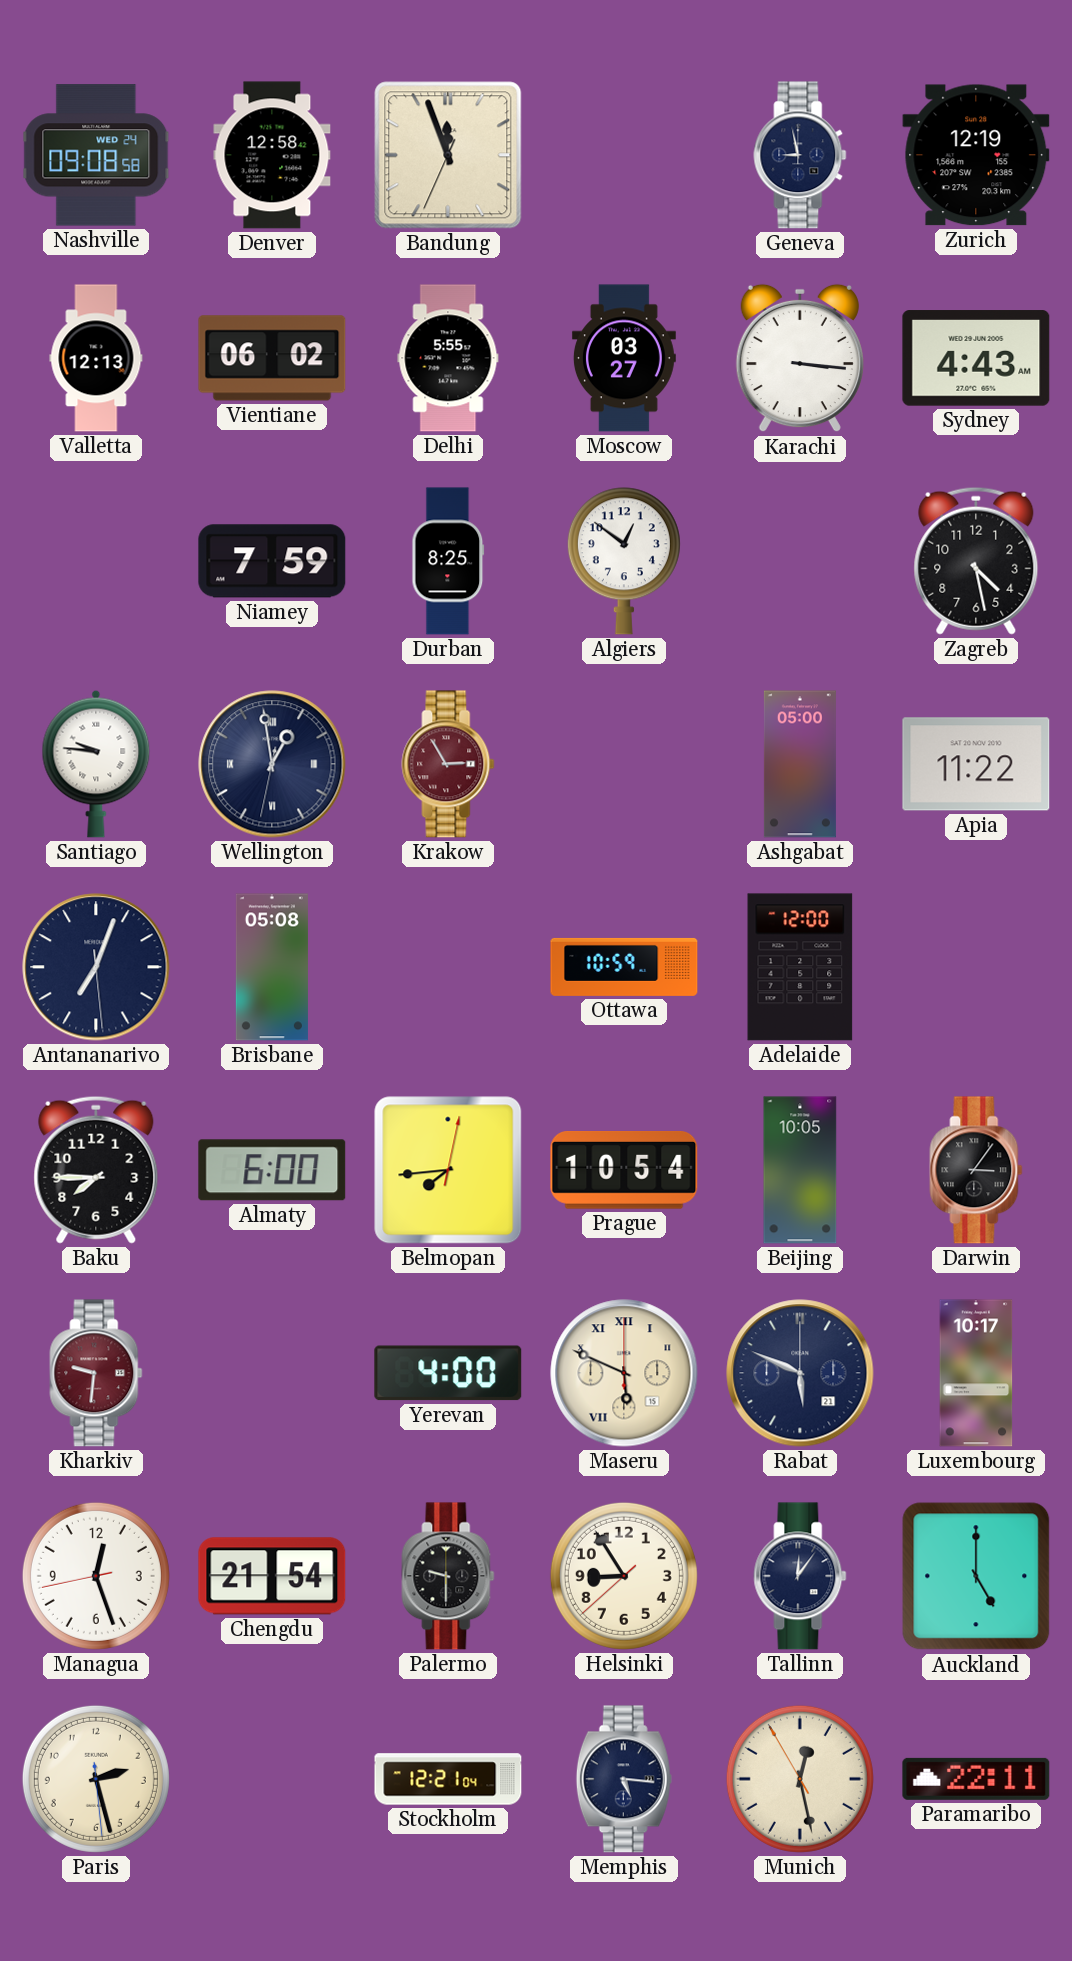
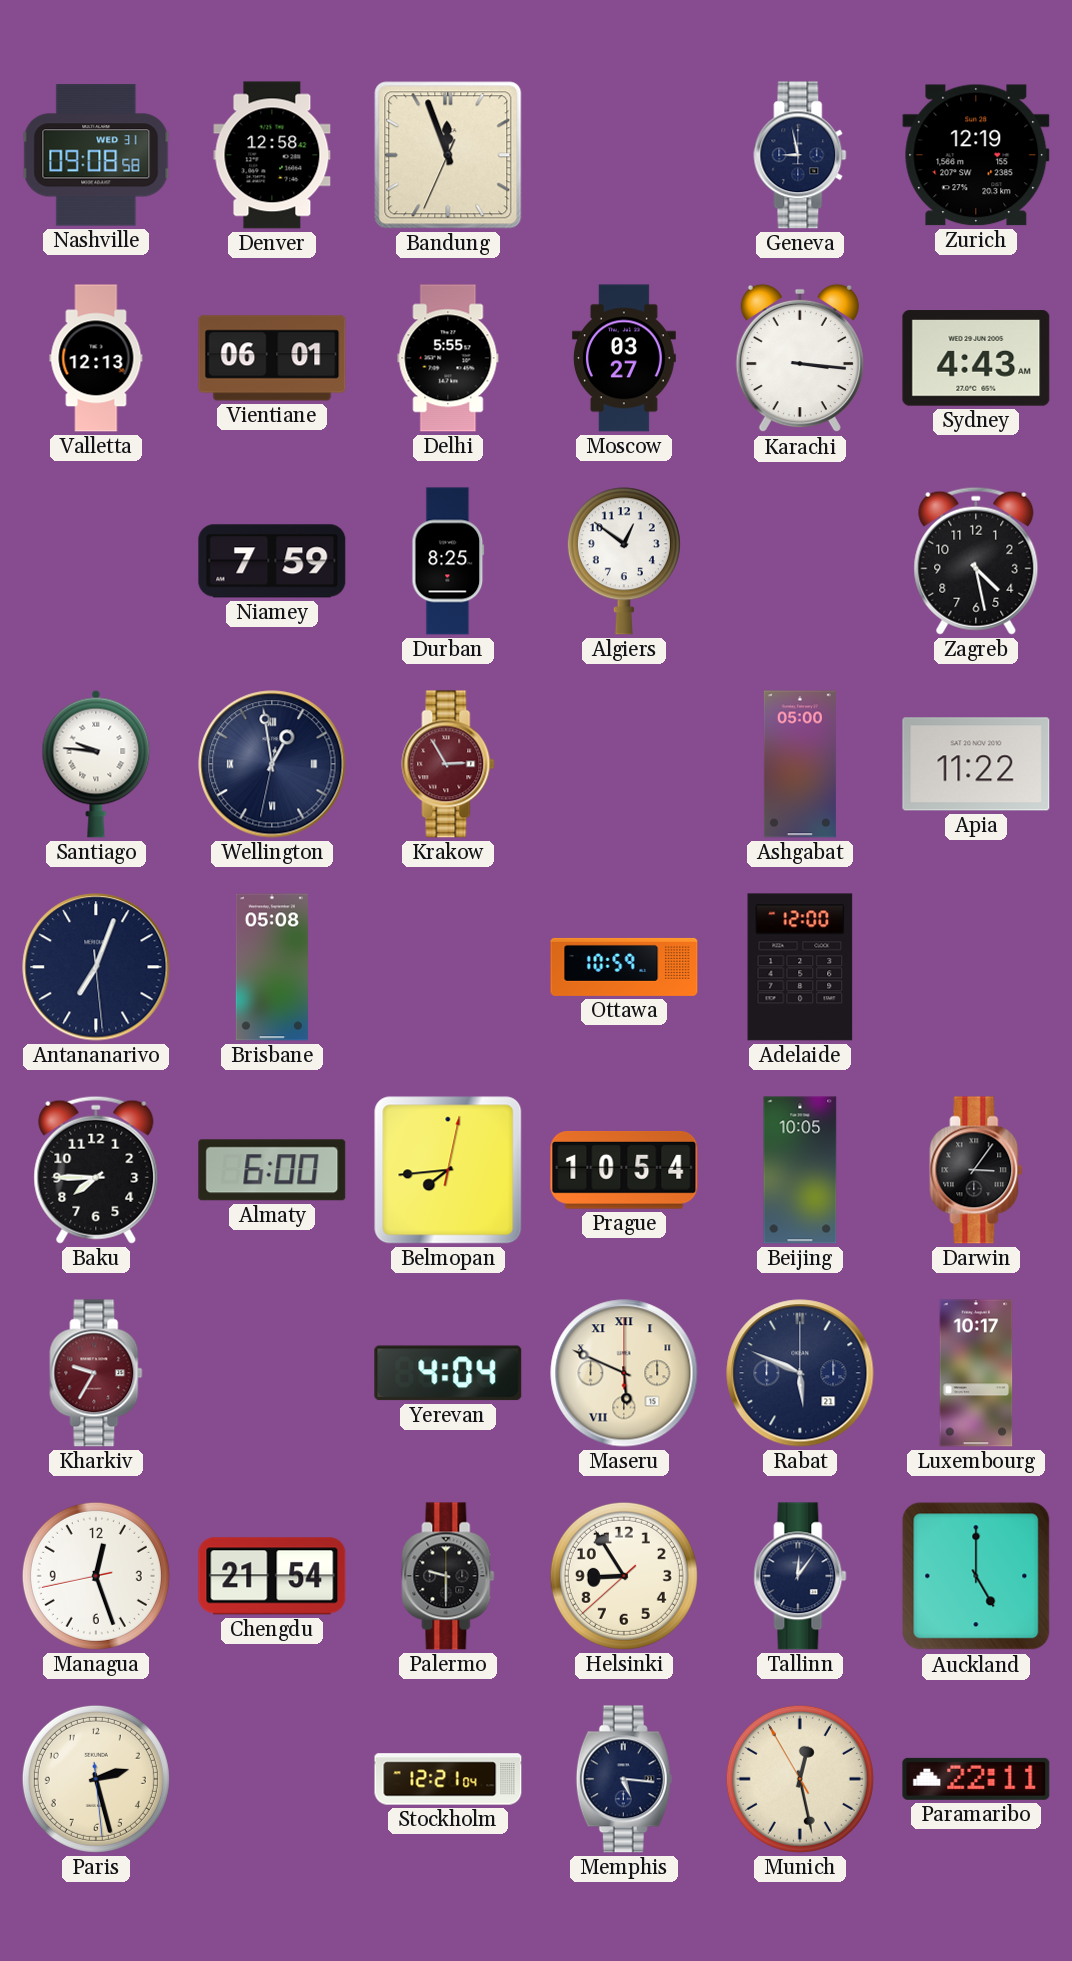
Nashville date: WED 24 -> WED 31 (96, 155)
Vientiane: 06:02 -> 06:01 (272, 358)
Kharkiv: 9:31 -> 9:35 (96, 1373)
Yerevan: 4:00 -> 4:04 (448, 1373)
